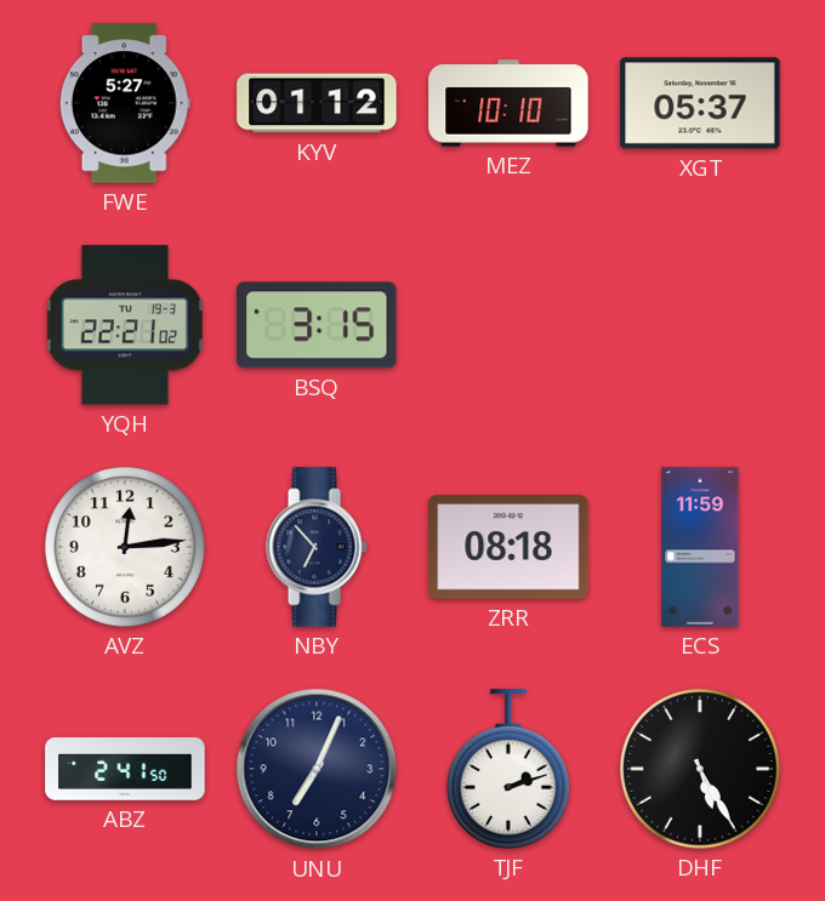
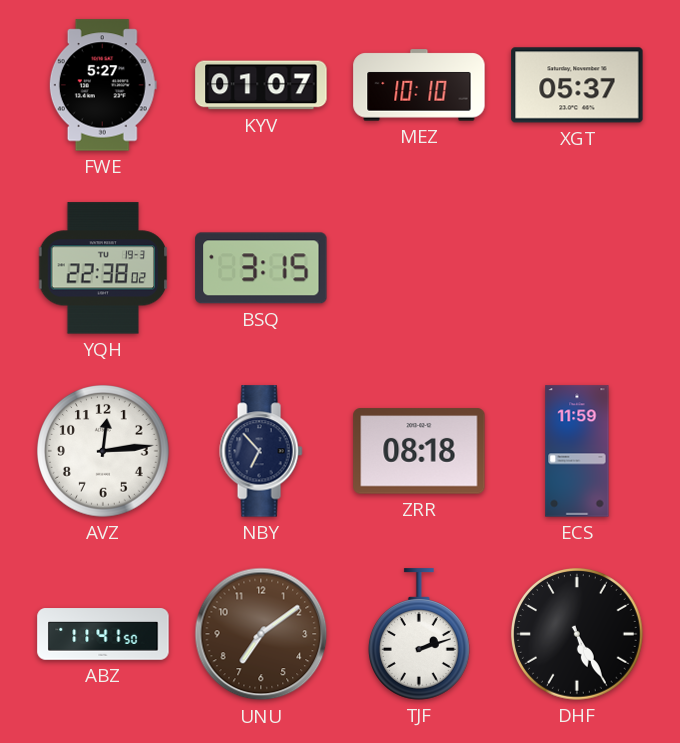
KYV: 01:12 -> 01:07 (261, 85)
YQH: 22:21 -> 22:38 (103, 268)
ABZ: 2:41 -> 11:41 (103, 634)
UNU: 7:04 -> 7:09 (261, 634)
UNU dial: navy -> brown (261, 634)
